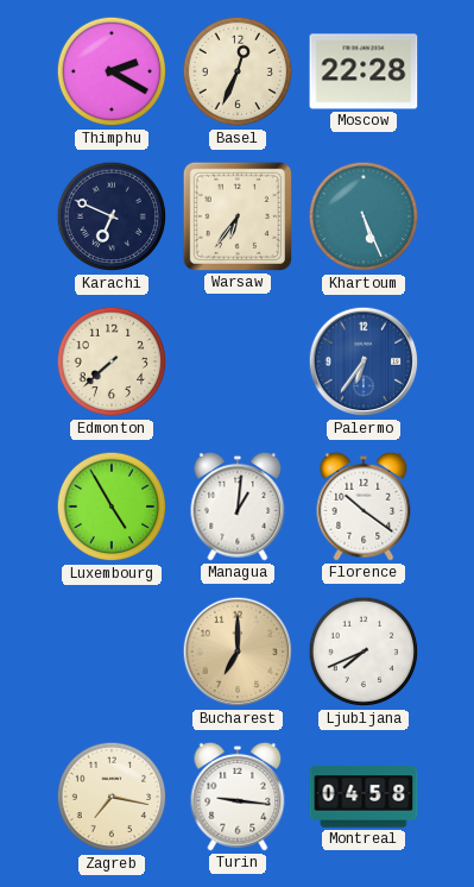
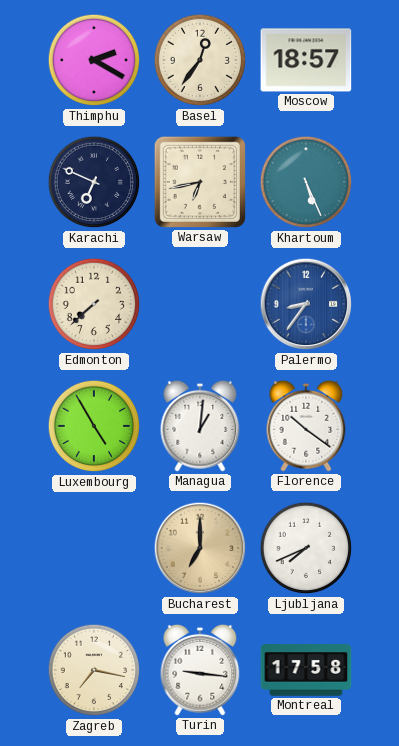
Basel: 12:34 -> 12:36 (200, 60)
Moscow: 22:28 -> 18:57 (306, 60)
Warsaw: 6:36 -> 6:43 (200, 182)
Palermo: 6:36 -> 8:36 (306, 304)
Montreal: 04:58 -> 17:58 (306, 670)
